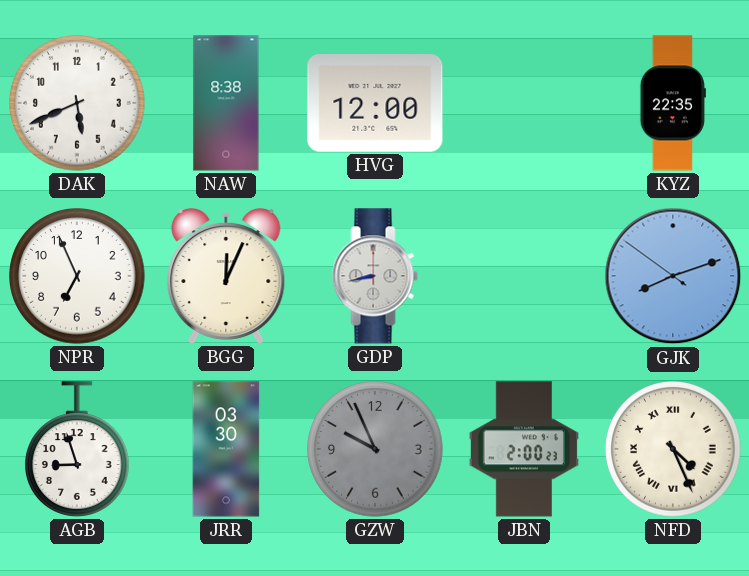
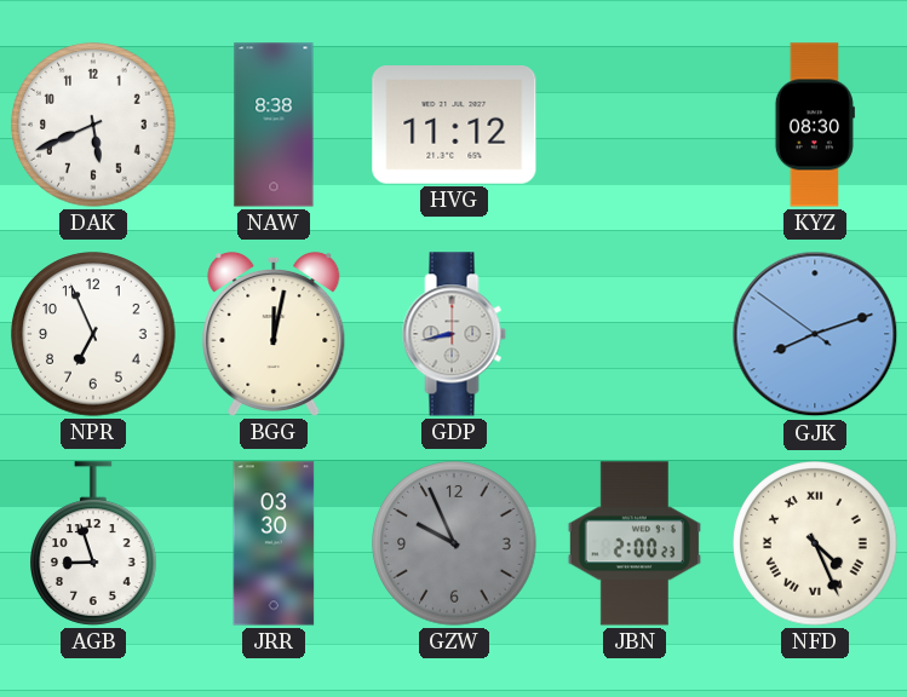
HVG: 12:00 -> 11:12 (454, 126)
KYZ: 22:35 -> 08:30 (815, 125)
BGG: 12:04 -> 12:02 (274, 334)
